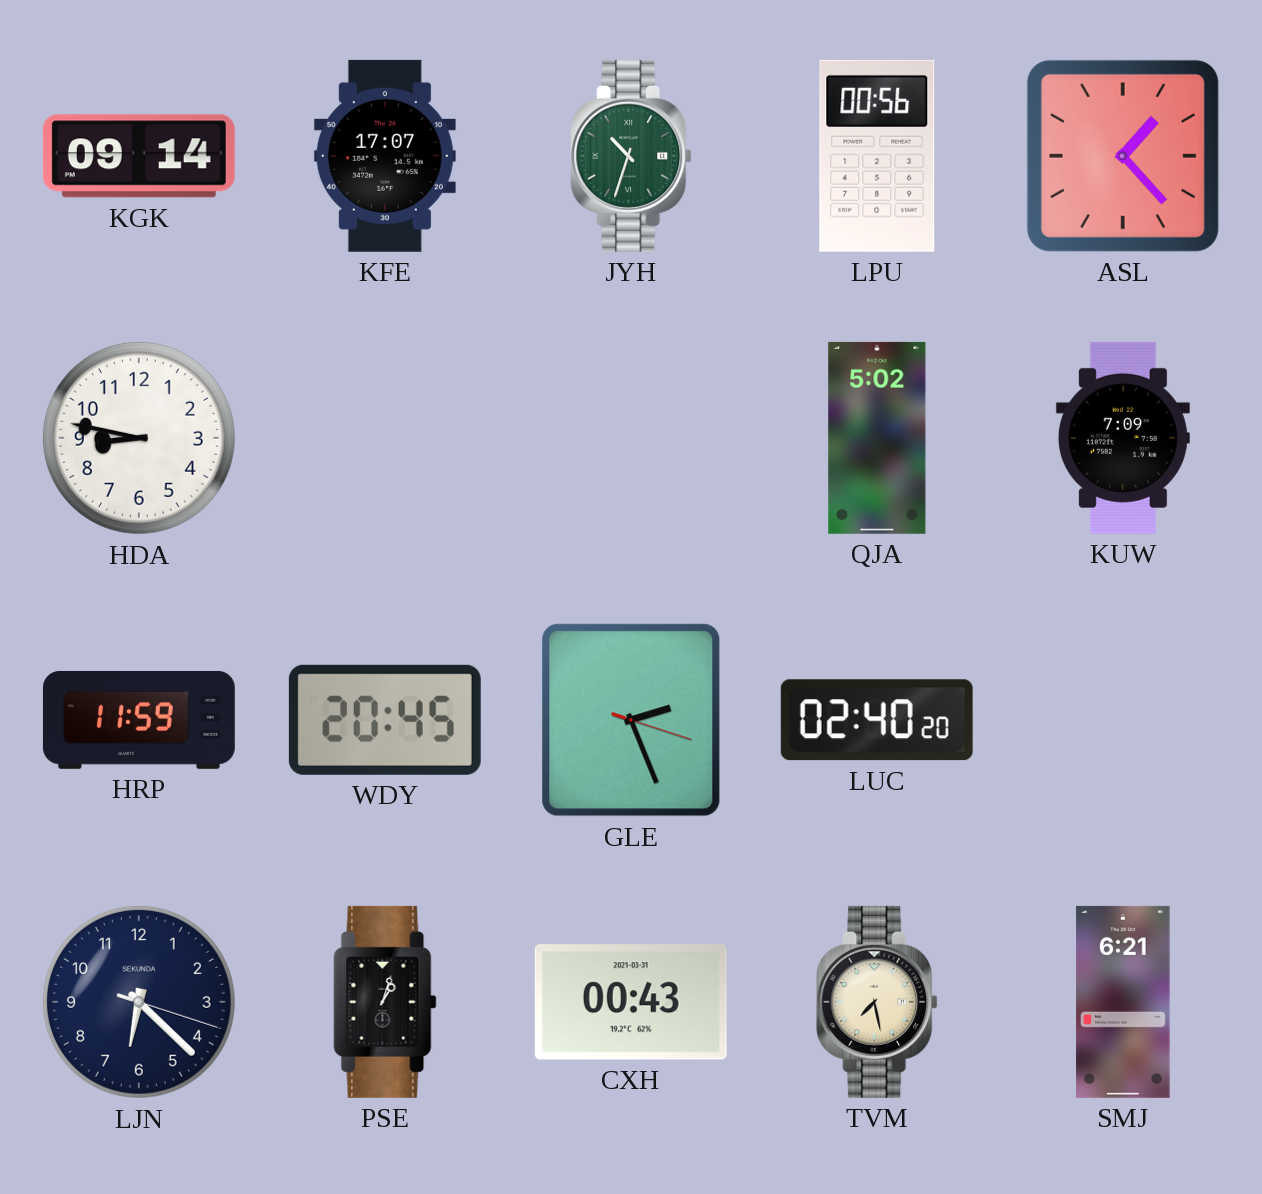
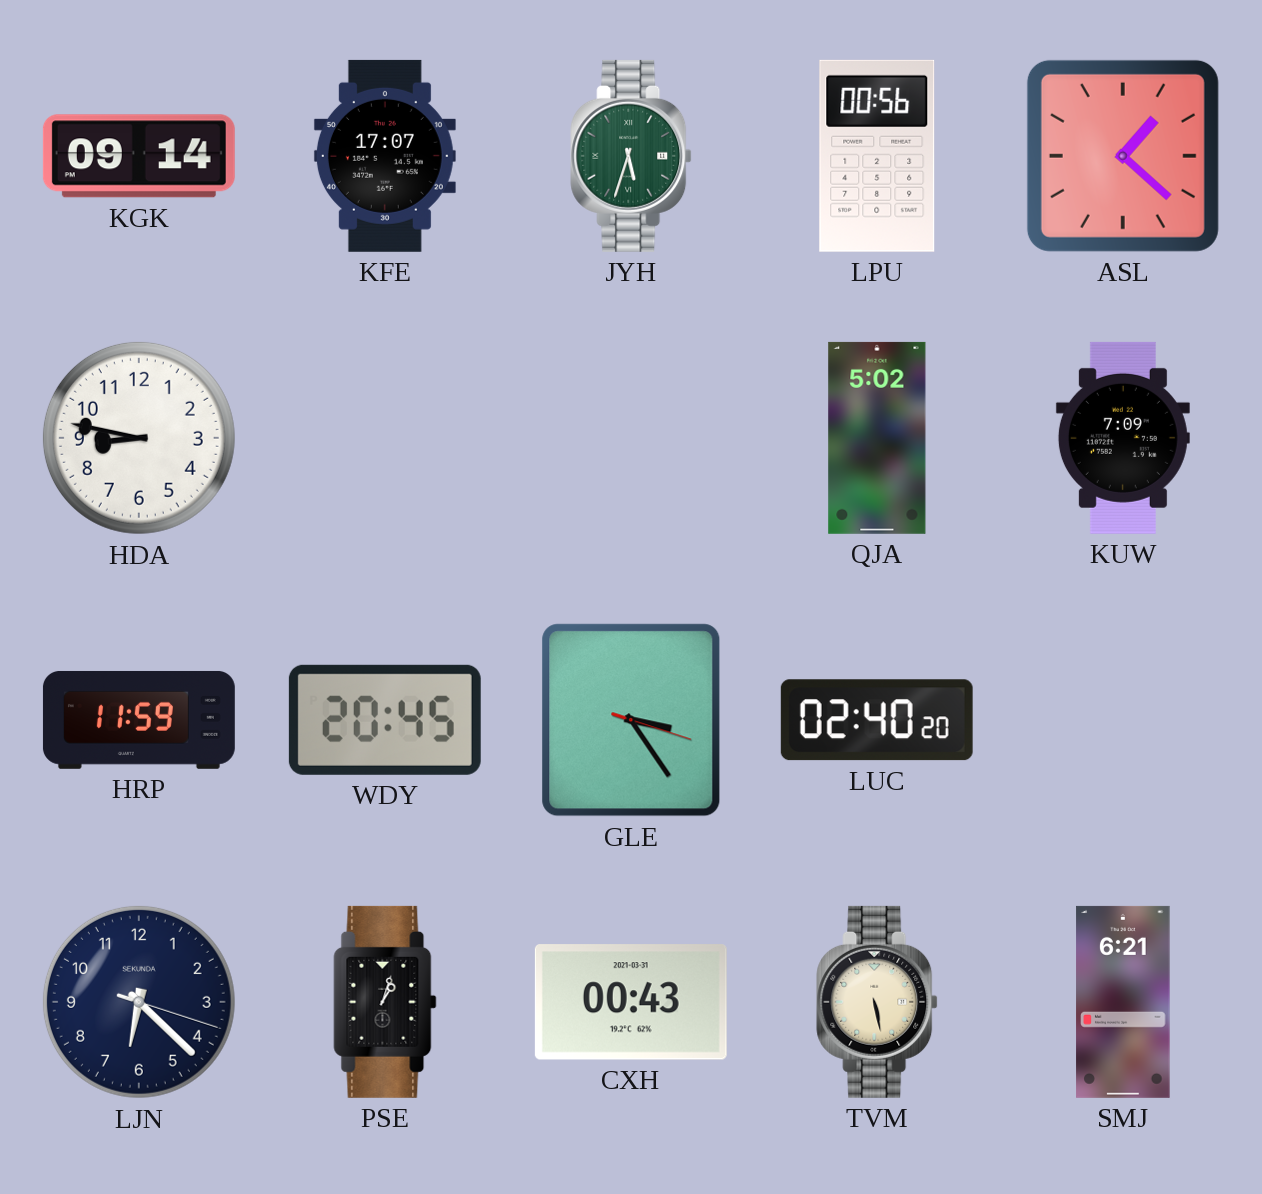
JYH: 10:33 -> 5:33 (631, 156)
ASL: 1:23 -> 1:22 (1123, 156)
GLE: 2:26 -> 3:24 (631, 720)
TVM: 7:28 -> 5:28 (877, 1002)
